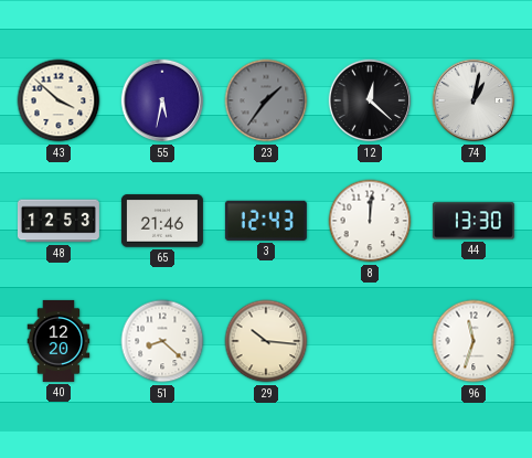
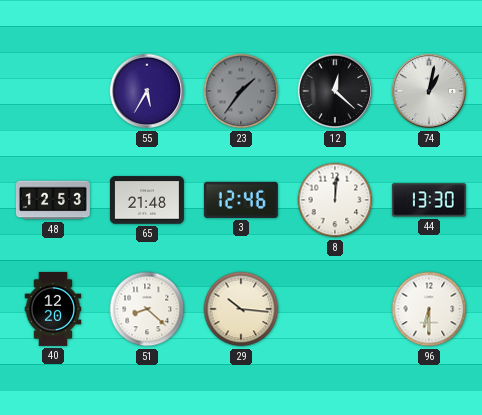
43: 3:52 -> none (58, 100)
55: 5:32 -> 5:35 (147, 91)
65: 21:46 -> 21:48 (147, 200)
3: 12:43 -> 12:46 (241, 200)
96: 11:33 -> 6:30 (429, 309)
